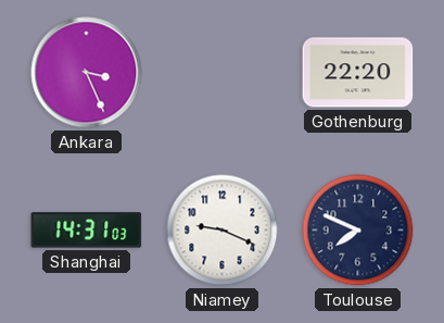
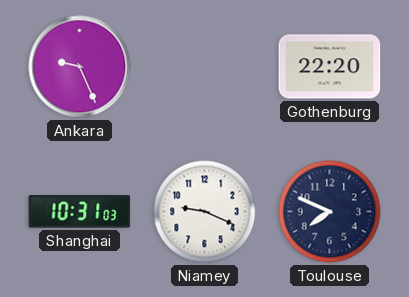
Ankara: 3:26 -> 9:26 (80, 67)
Shanghai: 14:31 -> 10:31 (80, 212)
